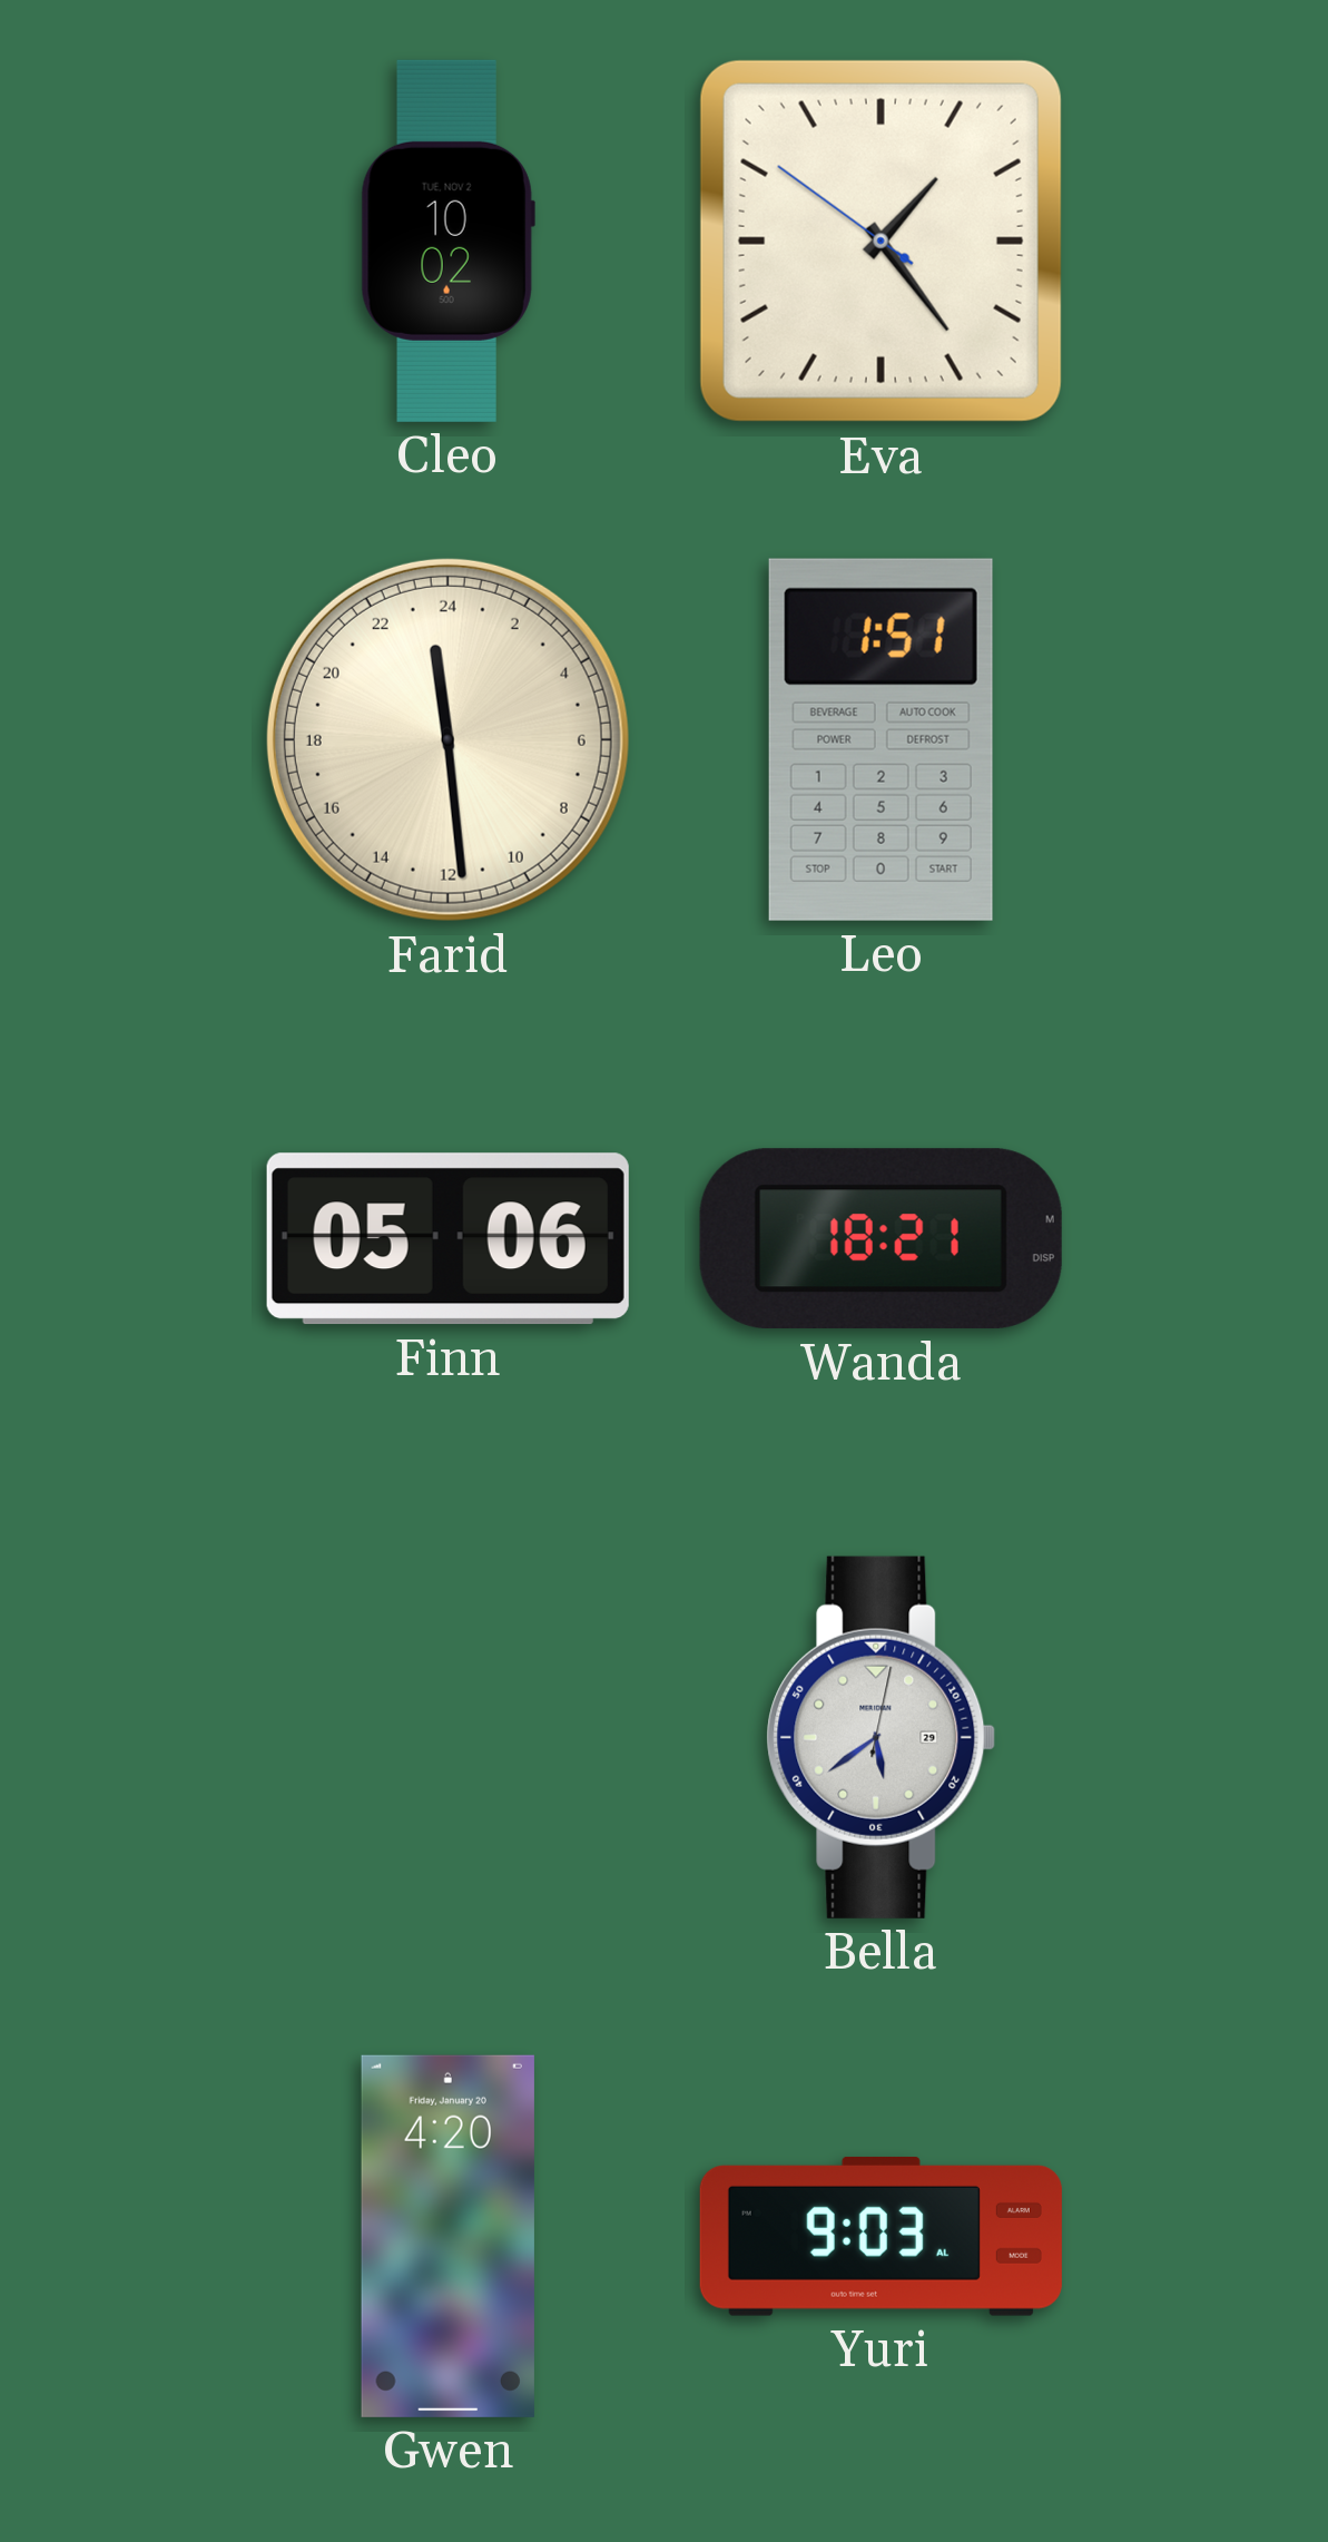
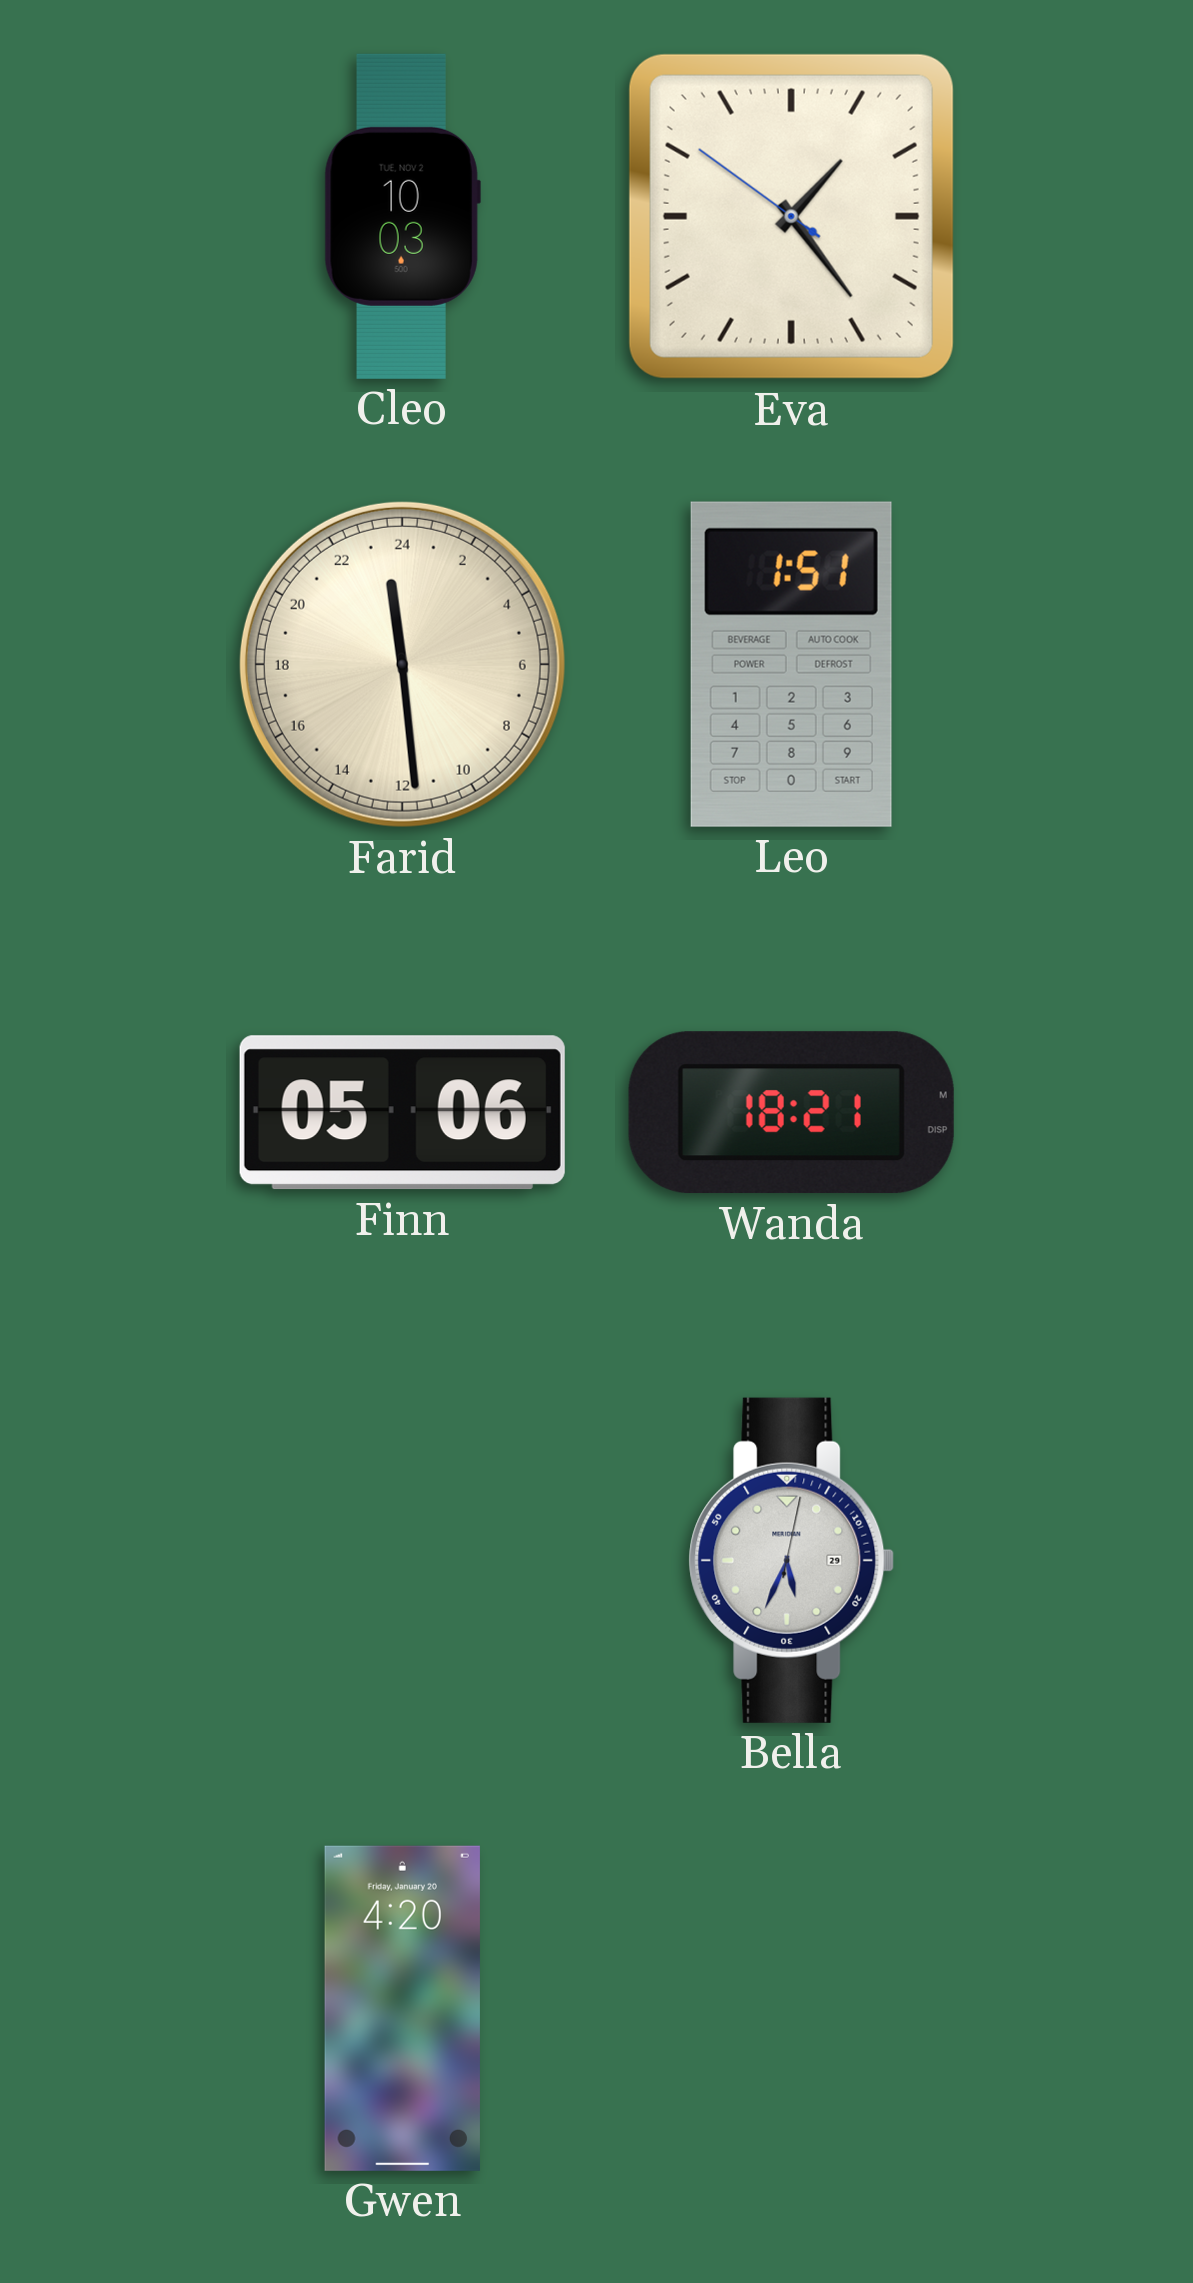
Cleo: 10:02 -> 10:03 (402, 216)
Bella: 5:39 -> 5:34 (792, 1560)
Yuri: 9:03 -> none (881, 2236)
